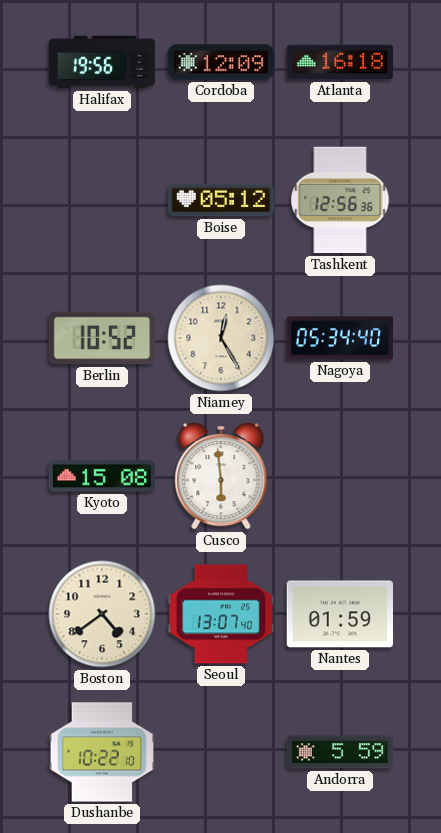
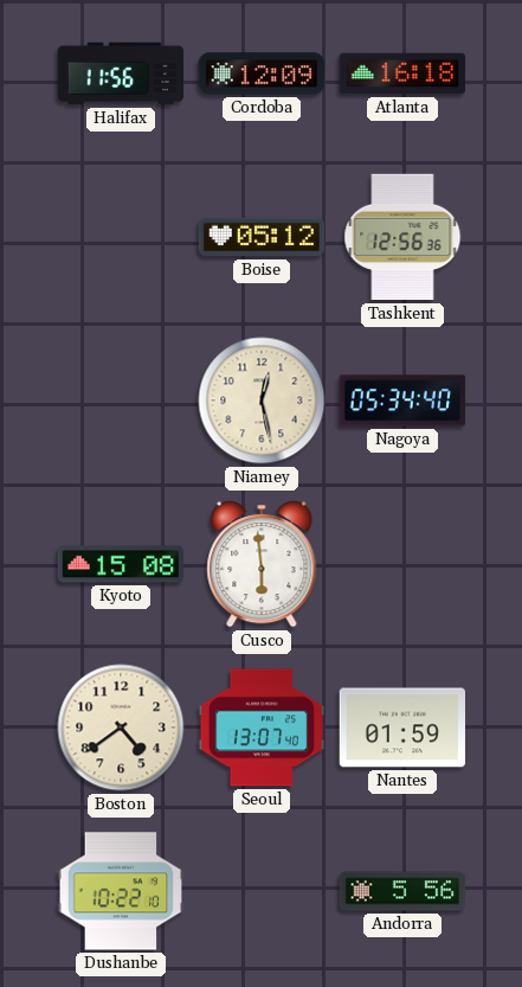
Halifax: 19:56 -> 11:56 (121, 73)
Berlin: 10:52 -> none (102, 338)
Niamey: 12:25 -> 12:28 (262, 400)
Andorra: 5:59 -> 5:56 (402, 891)
